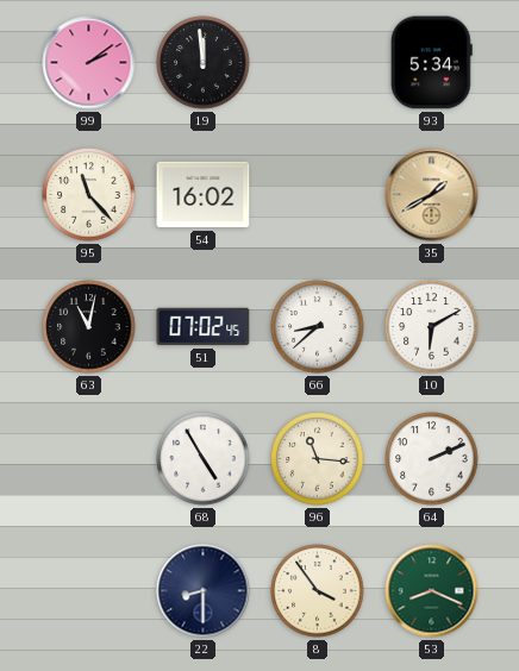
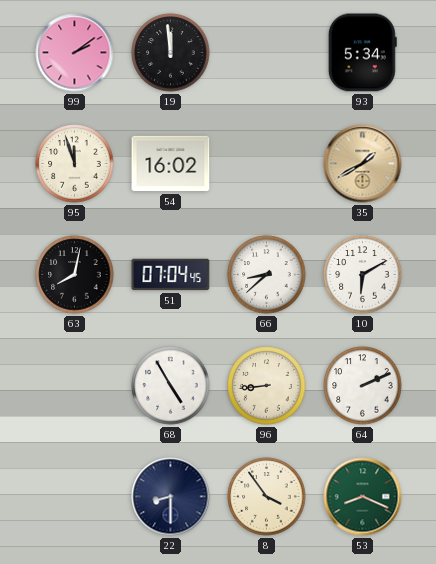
95: 11:23 -> 11:57 (75, 164)
63: 11:02 -> 8:02 (75, 275)
51: 07:02 -> 07:04 (171, 275)
96: 11:16 -> 8:44 (267, 386)
